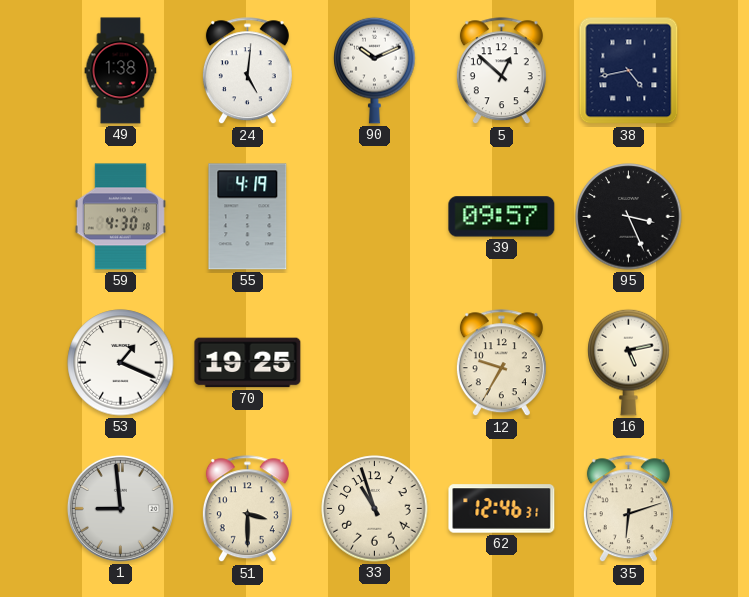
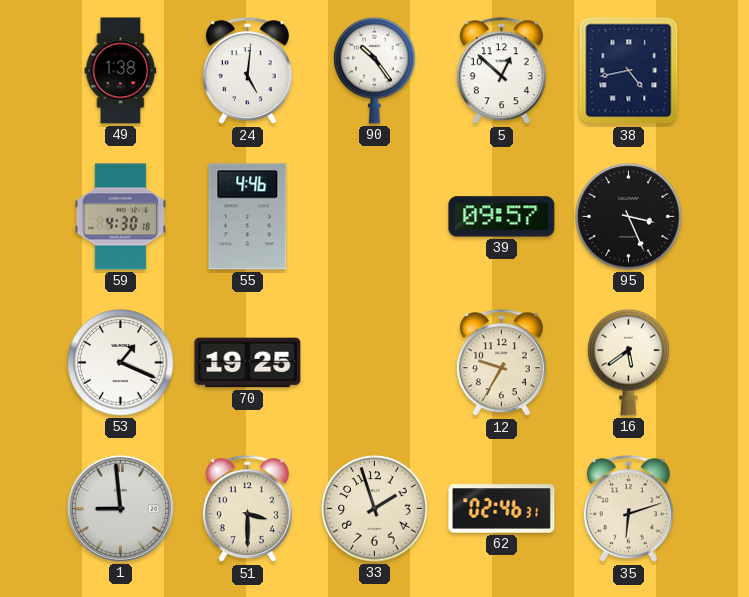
90: 10:11 -> 10:24 (375, 70)
55: 4:19 -> 4:46 (248, 217)
16: 5:13 -> 5:39 (629, 362)
33: 10:57 -> 1:57 (375, 509)
62: 12:46 -> 02:46 (502, 509)
